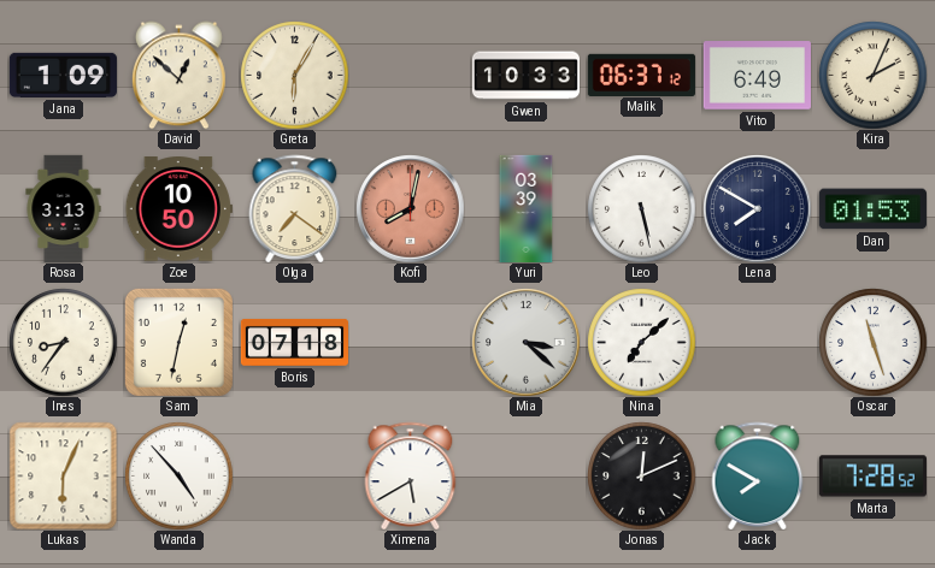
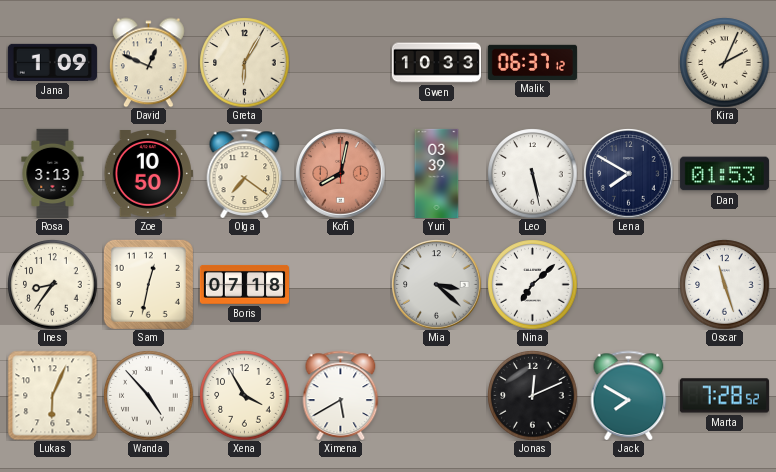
David: 12:52 -> 12:49 (149, 62)
Vito: 6:49 -> none (757, 76)
Xena: none -> 3:55 (244, 395)
